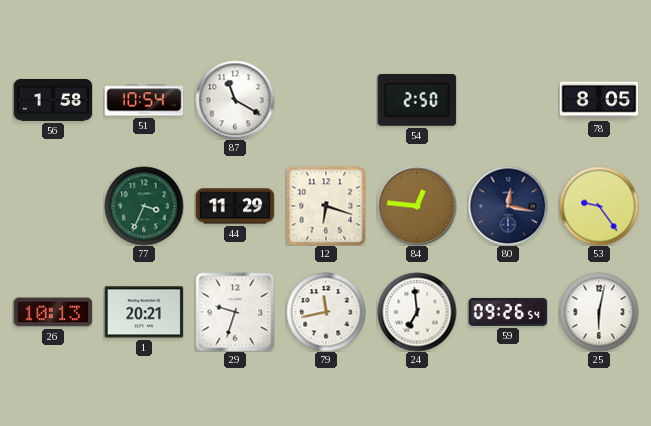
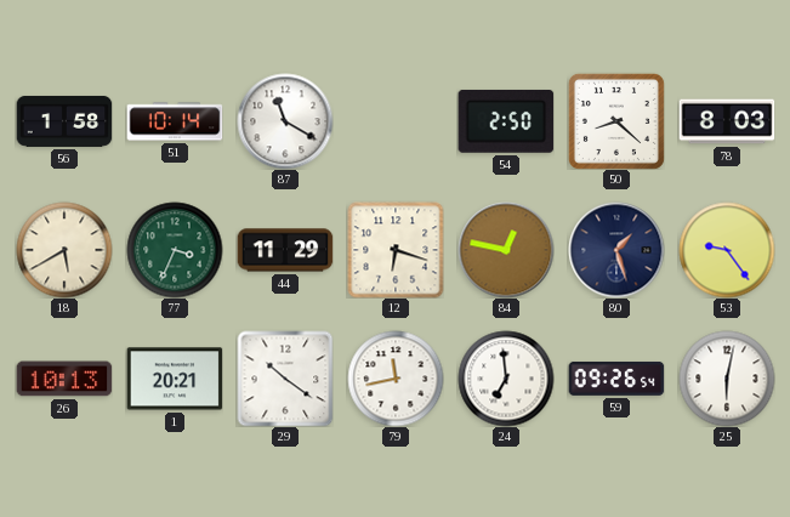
51: 10:54 -> 10:14 (175, 121)
50: none -> 8:22 (616, 121)
78: 8:05 -> 8:03 (727, 121)
18: none -> 5:40 (64, 250)
84: 12:46 -> 12:47 (506, 250)
80: 12:17 -> 1:27 (616, 250)
29: 9:33 -> 10:21 (285, 379)
